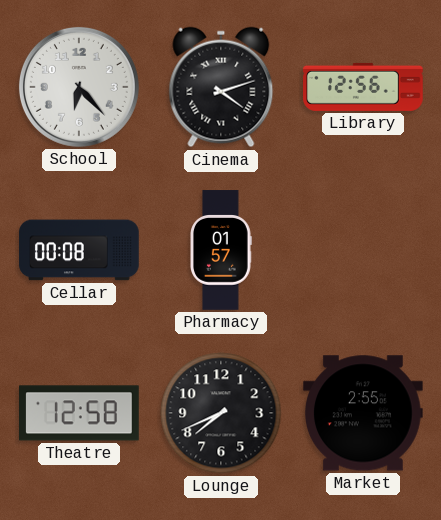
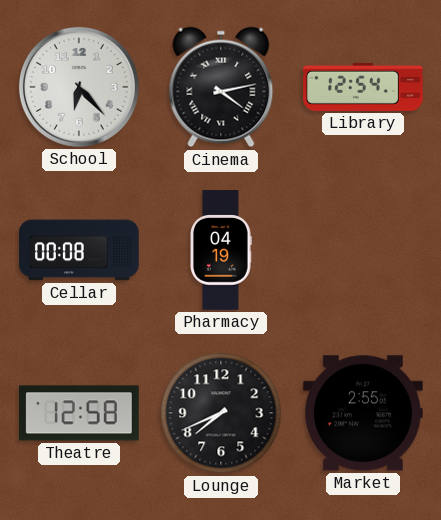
Cinema: 4:12 -> 4:13 (221, 87)
Library: 12:56 -> 12:54 (363, 87)
Pharmacy: 01:57 -> 04:19 (221, 250)
